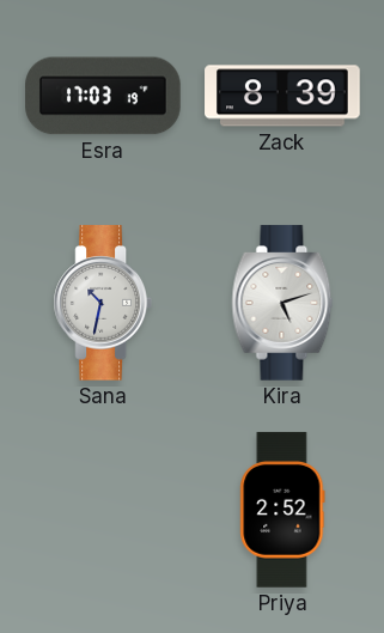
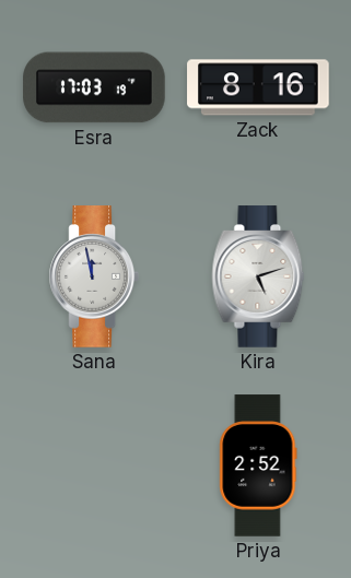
Zack: 8:39 -> 8:16 (258, 87)
Sana: 10:32 -> 11:58 (93, 276)
